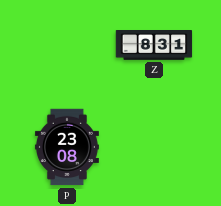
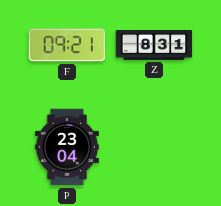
F: none -> 09:21 (67, 45)
P: 23:08 -> 23:04 (67, 147)
